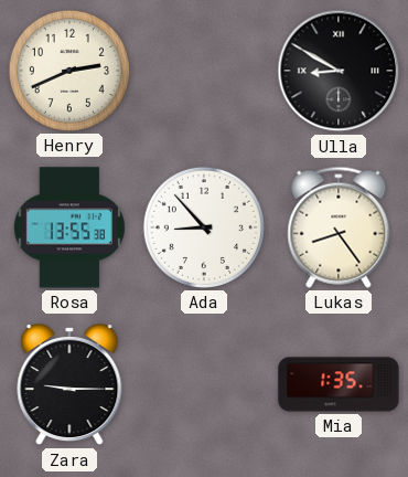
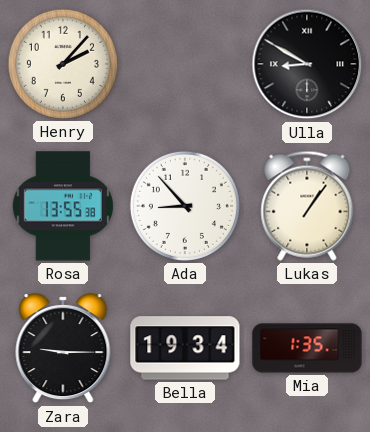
Henry: 2:41 -> 2:07 (63, 64)
Lukas: 8:24 -> 1:06 (307, 206)
Bella: none -> 19:34 (185, 348)
